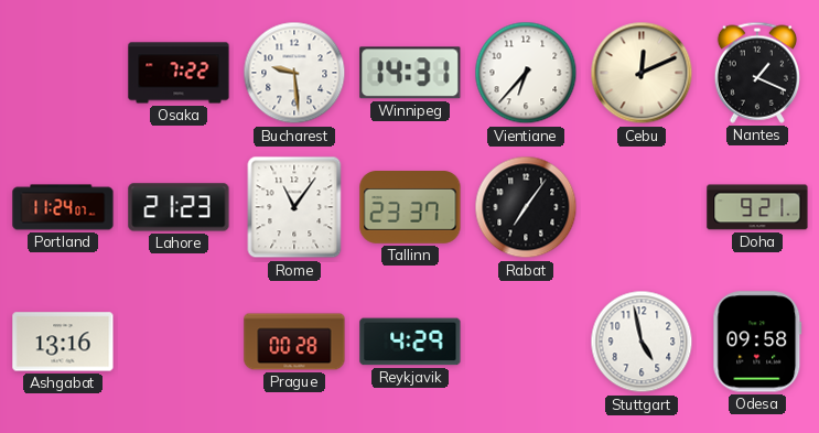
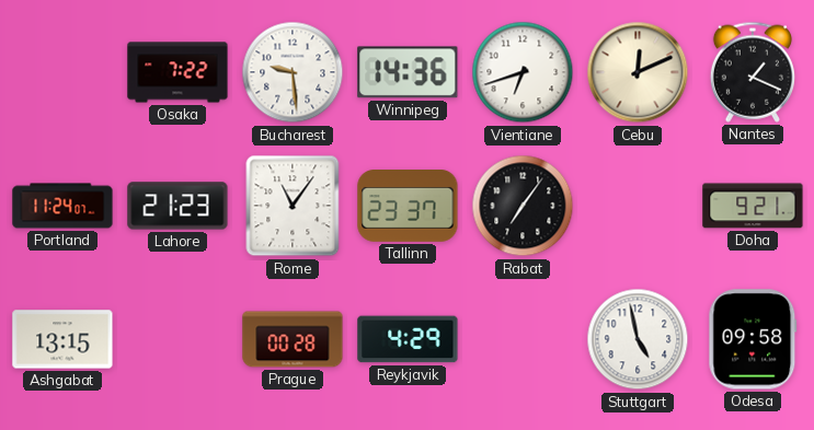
Winnipeg: 14:31 -> 14:36 (408, 72)
Vientiane: 6:37 -> 6:42 (523, 72)
Ashgabat: 13:16 -> 13:15 (62, 339)
